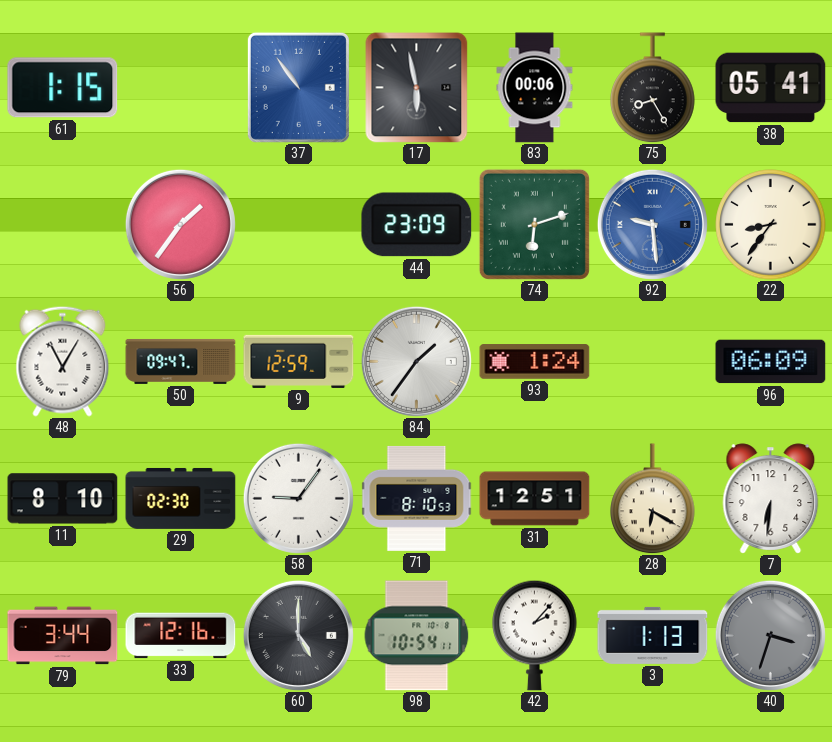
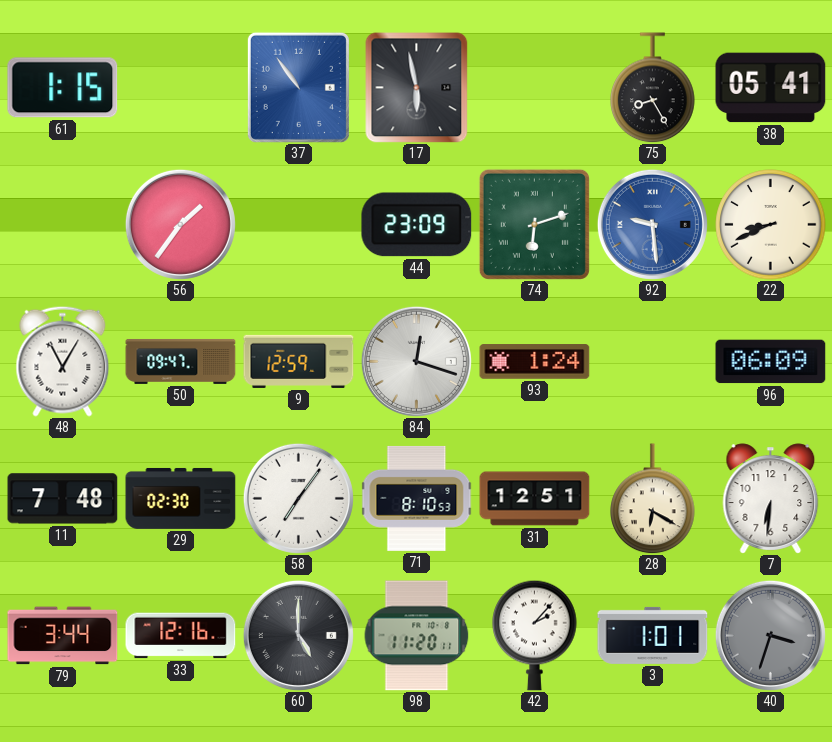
83: 00:06 -> none (535, 88)
22: 8:36 -> 8:41 (771, 225)
84: 1:36 -> 12:18 (416, 361)
11: 8:10 -> 7:48 (63, 499)
58: 9:06 -> 7:06 (298, 498)
98: 10:54 -> 11:20 (417, 636)
3: 1:13 -> 1:01 (653, 635)
